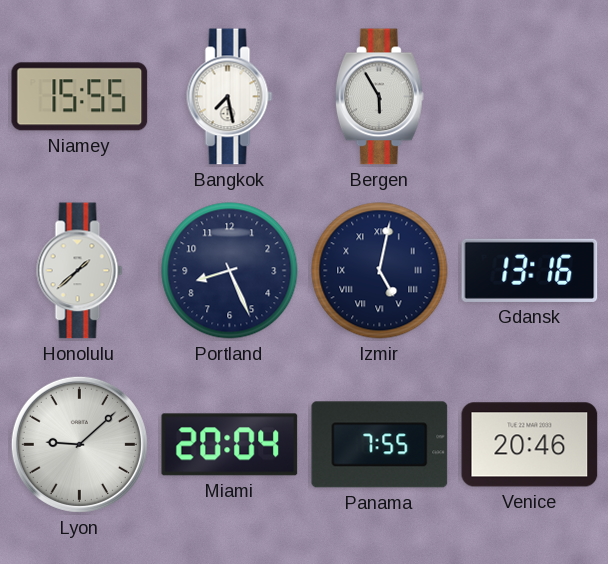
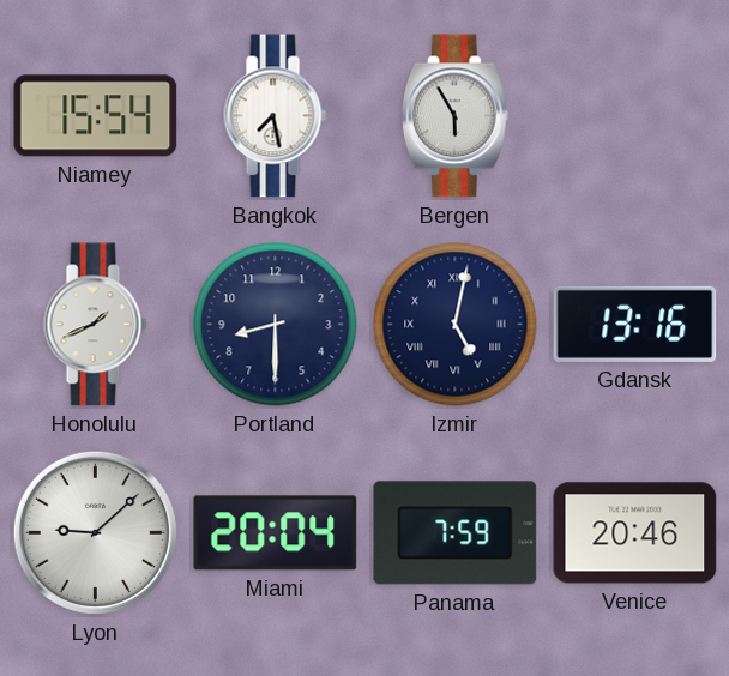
Niamey: 15:55 -> 15:54 (96, 116)
Honolulu: 1:38 -> 1:41 (96, 325)
Portland: 8:26 -> 8:30 (276, 325)
Panama: 7:55 -> 7:59 (456, 533)
